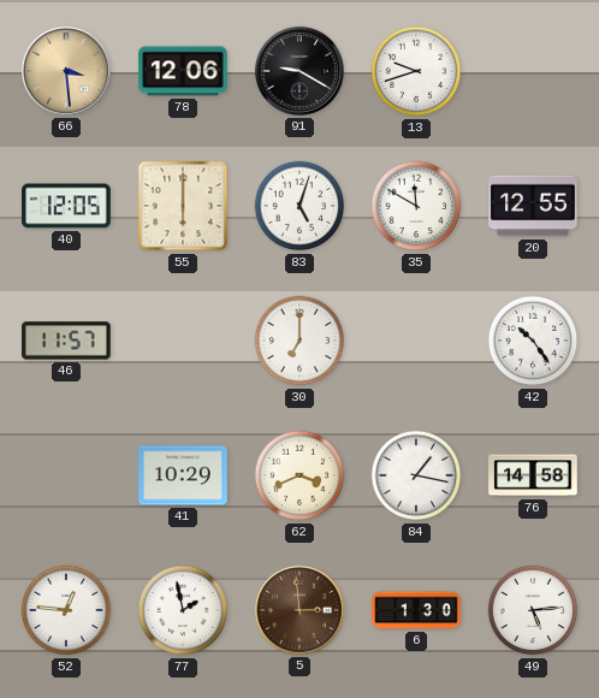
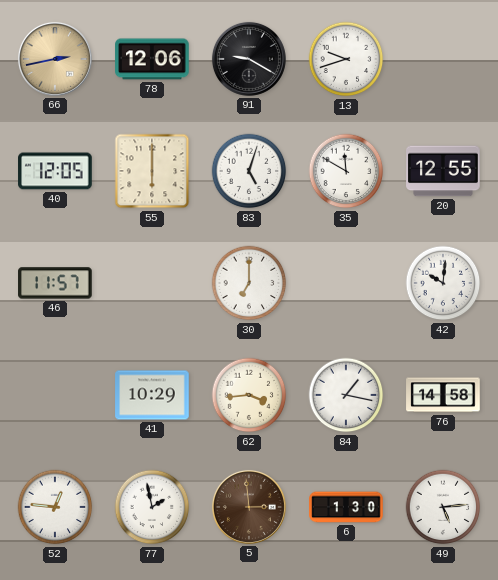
66: 3:29 -> 2:43 (55, 59)
42: 10:24 -> 10:01 (443, 283)
62: 3:41 -> 3:44 (249, 395)
